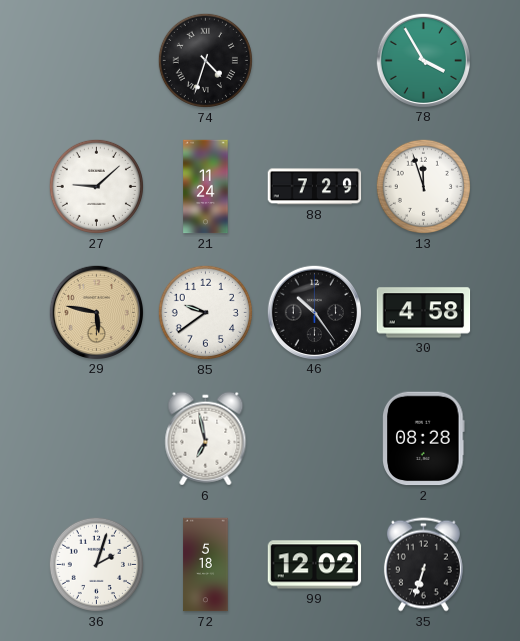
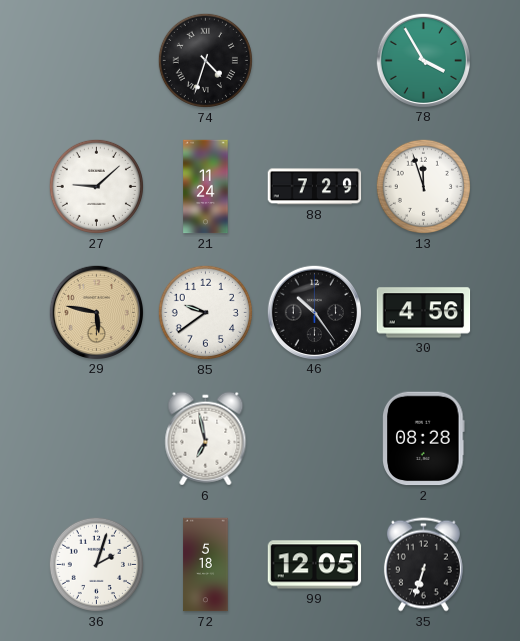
30: 4:58 -> 4:56 (424, 313)
99: 12:02 -> 12:05 (315, 565)
